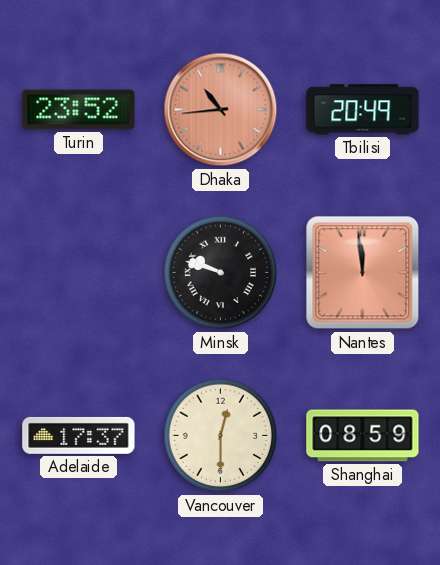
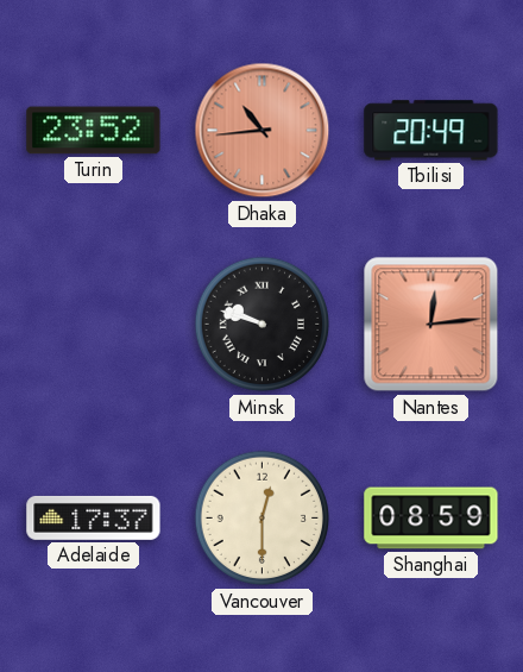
Nantes: 11:59 -> 12:14 (431, 325)
